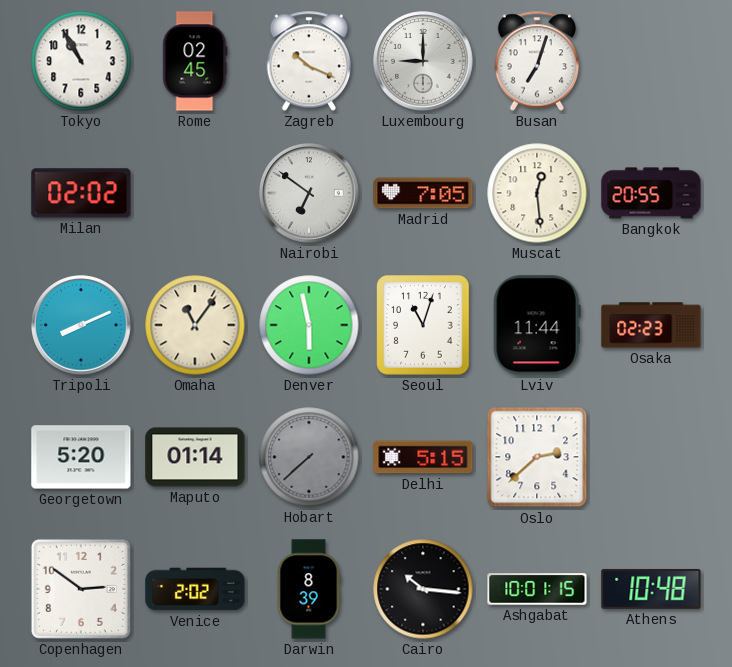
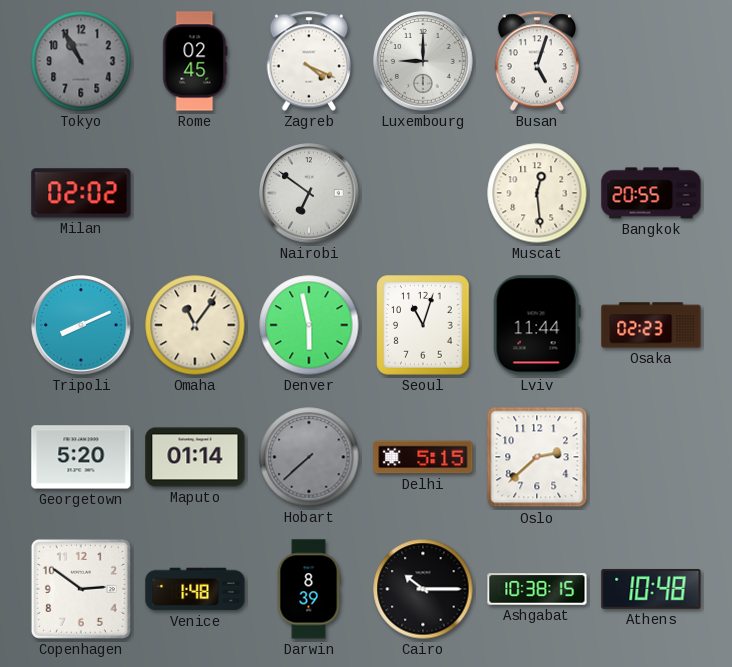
Tokyo dial: white -> grey (81, 61)
Zagreb: 10:19 -> 4:19 (309, 61)
Busan: 7:03 -> 5:03 (537, 61)
Madrid: 7:05 -> none (423, 193)
Venice: 2:02 -> 1:48 (195, 589)
Cairo: 10:16 -> 10:15 (423, 589)
Ashgabat: 10:01 -> 10:38 (537, 589)
